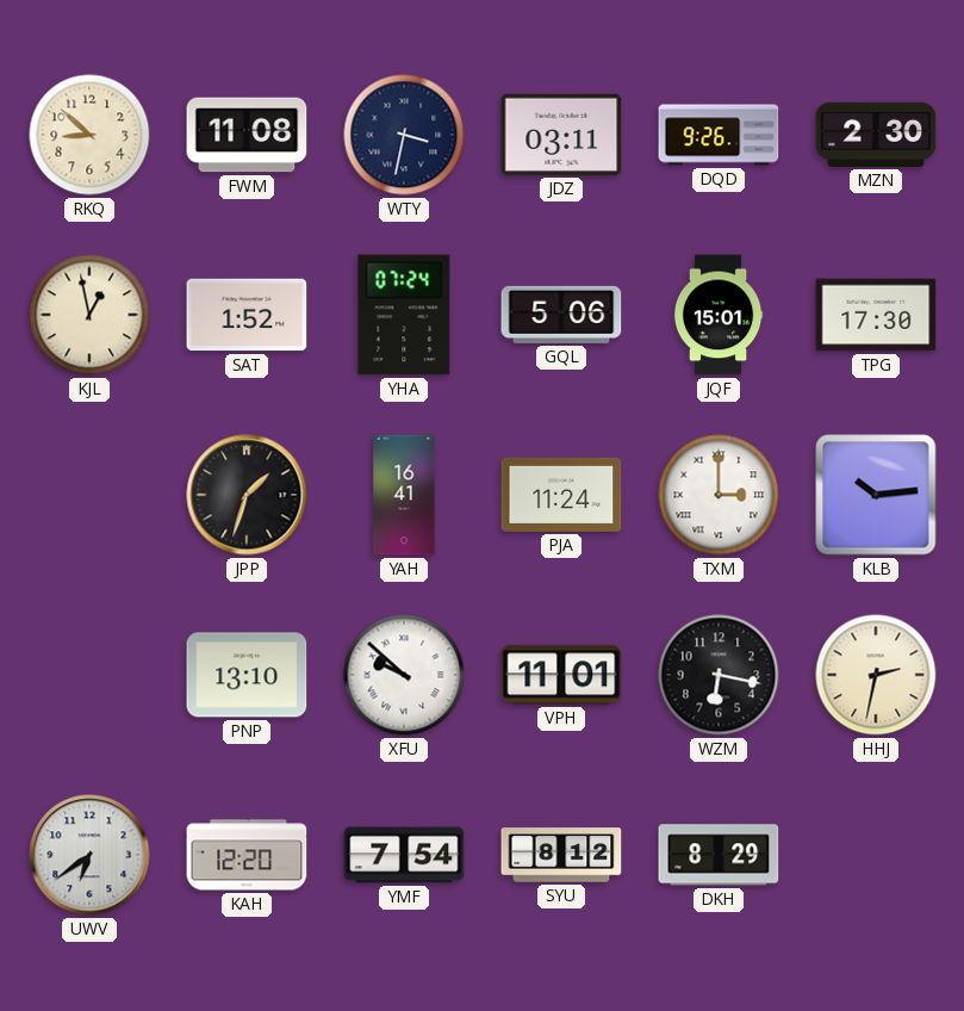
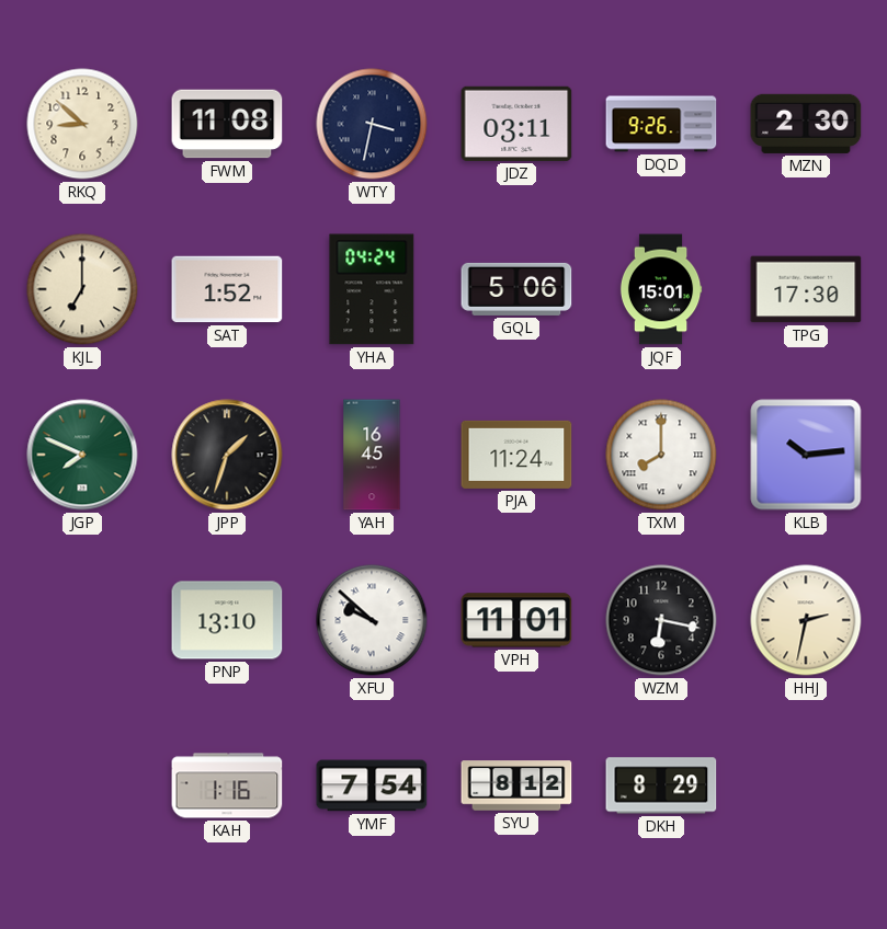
KJL: 12:58 -> 7:00 (82, 289)
YHA: 07:24 -> 04:24 (372, 289)
JGP: none -> 7:49 (82, 455)
YAH: 16:41 -> 16:45 (372, 455)
TXM: 3:00 -> 8:00 (661, 455)
UWV: 6:39 -> none (89, 855)
KAH: 12:20 -> 1:16 (227, 785)
